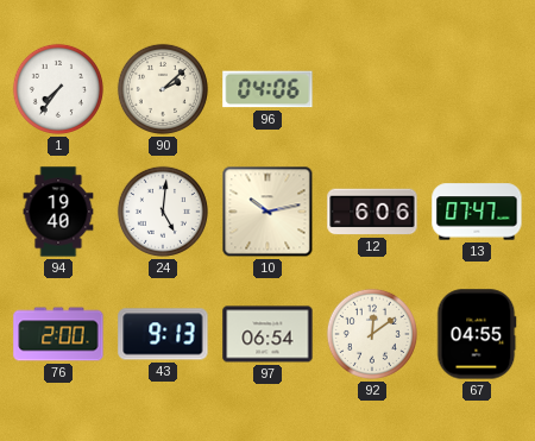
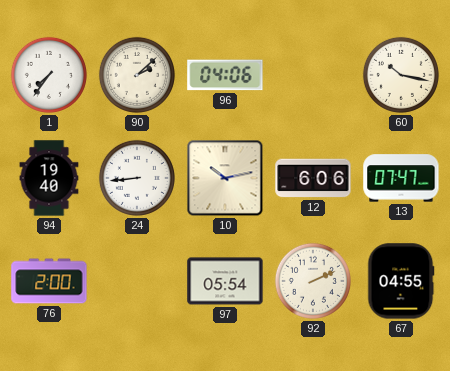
60: none -> 10:17 (401, 75)
24: 5:01 -> 8:44 (137, 178)
43: 9:13 -> none (163, 334)
97: 06:54 -> 05:54 (225, 281)
92: 12:09 -> 2:11 (313, 281)
